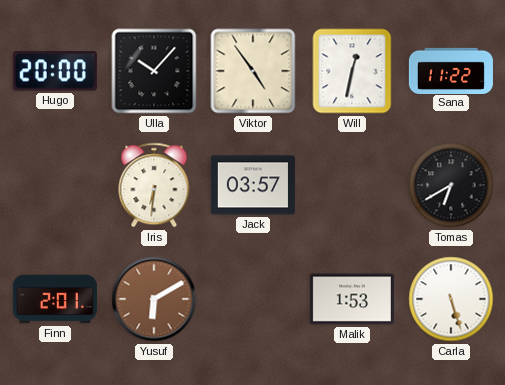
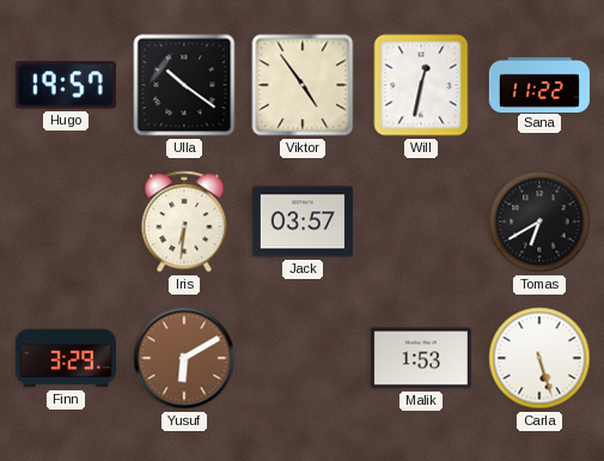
Hugo: 20:00 -> 19:57 (66, 85)
Ulla: 10:07 -> 10:21 (184, 85)
Finn: 2:01 -> 3:29 (66, 358)
